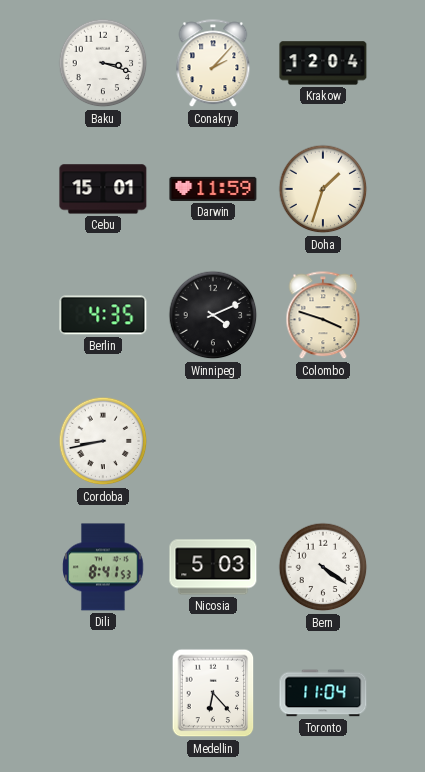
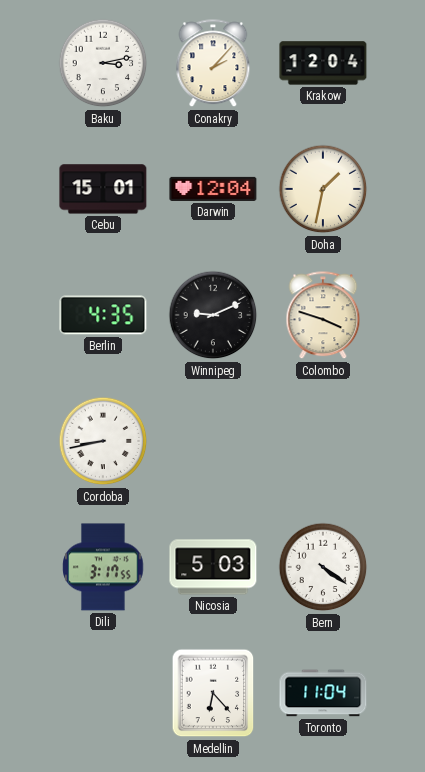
Baku: 3:18 -> 3:13 (103, 63)
Darwin: 11:59 -> 12:04 (213, 189)
Doha: 1:33 -> 1:32 (323, 189)
Winnipeg: 4:11 -> 9:11 (213, 315)
Dili: 8:41 -> 3:17 (103, 567)
